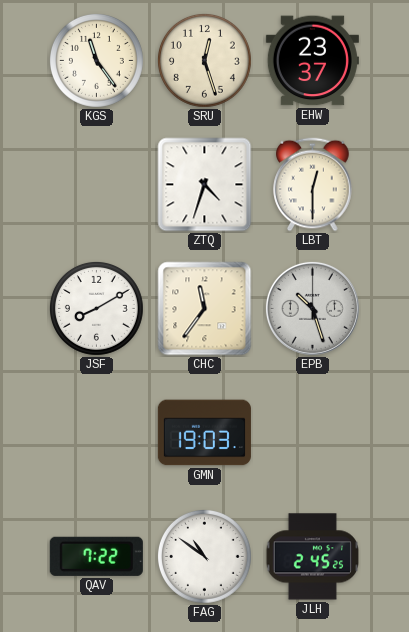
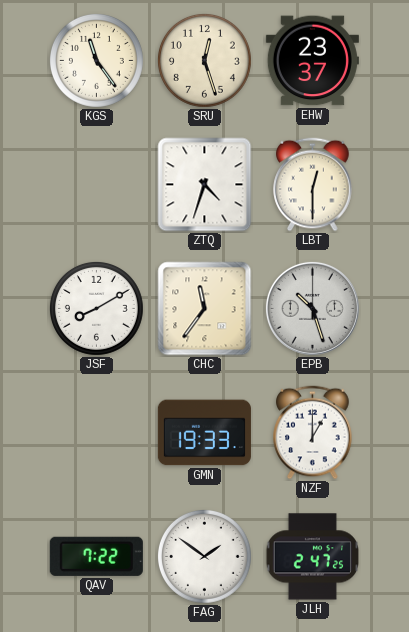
GMN: 19:03 -> 19:33 (204, 433)
NZF: none -> 1:00 (313, 433)
FAG: 10:51 -> 1:51 (204, 556)
JLH: 2:45 -> 2:47 (312, 557)
